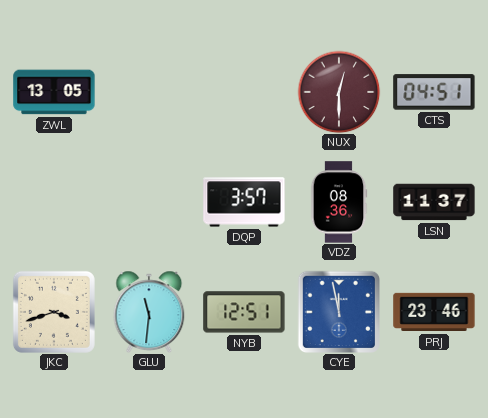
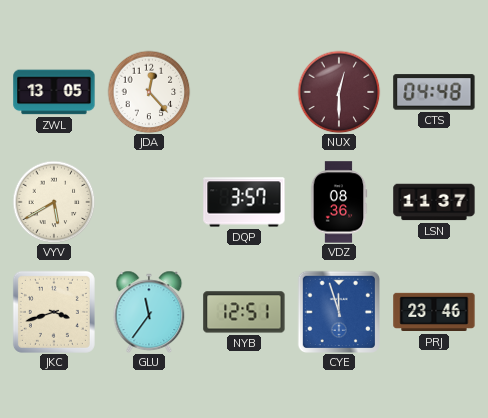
JDA: none -> 12:23 (149, 92)
CTS: 04:51 -> 04:48 (434, 92)
VYV: none -> 5:40 (54, 202)
GLU: 11:31 -> 11:36 (149, 311)
CYE: 11:58 -> 11:57 (338, 311)
